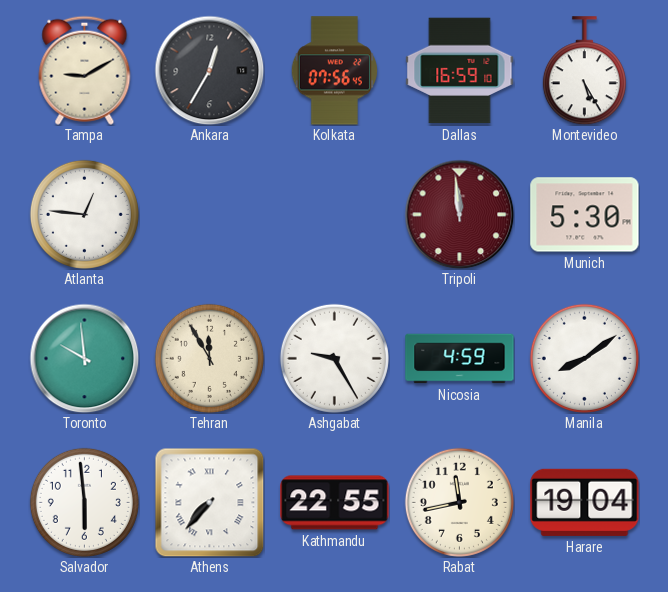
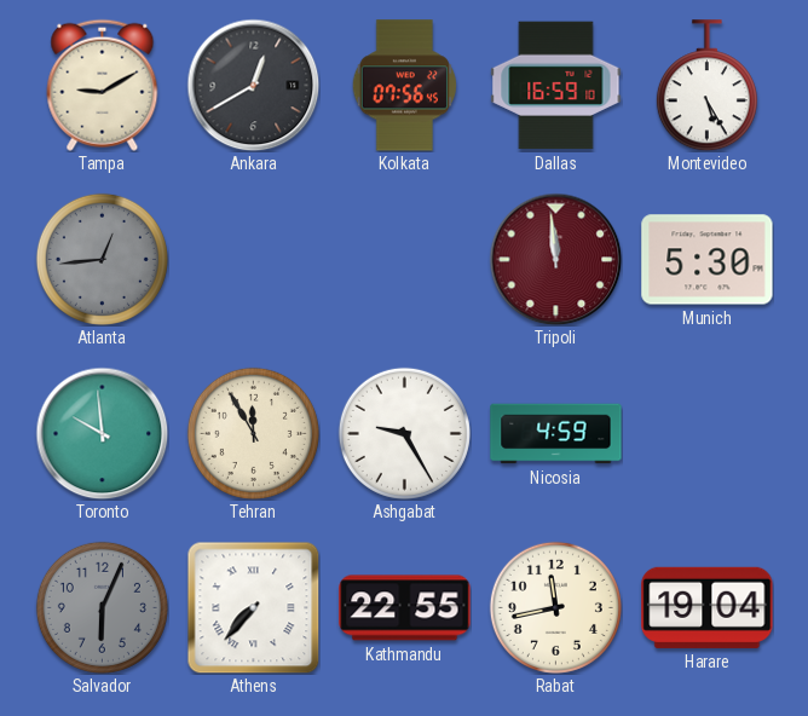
Ankara: 12:35 -> 12:40 (253, 85)
Atlanta: 12:46 -> 12:44 (102, 259)
Atlanta dial: white -> grey (102, 259)
Manila: 8:09 -> none (584, 358)
Salvador: 5:59 -> 6:04 (102, 607)
Salvador dial: white -> grey (102, 607)
